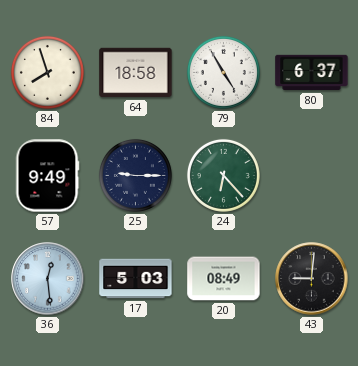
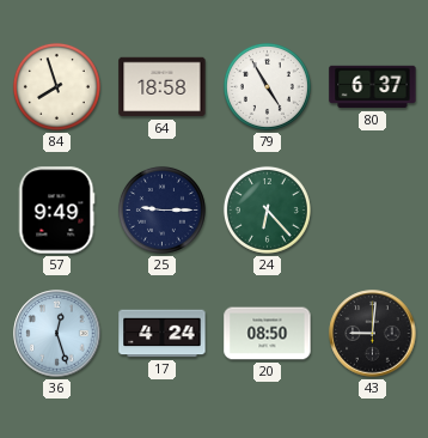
36: 12:29 -> 12:27 (57, 334)
17: 5:03 -> 4:24 (163, 334)
20: 08:49 -> 08:50 (268, 334)
